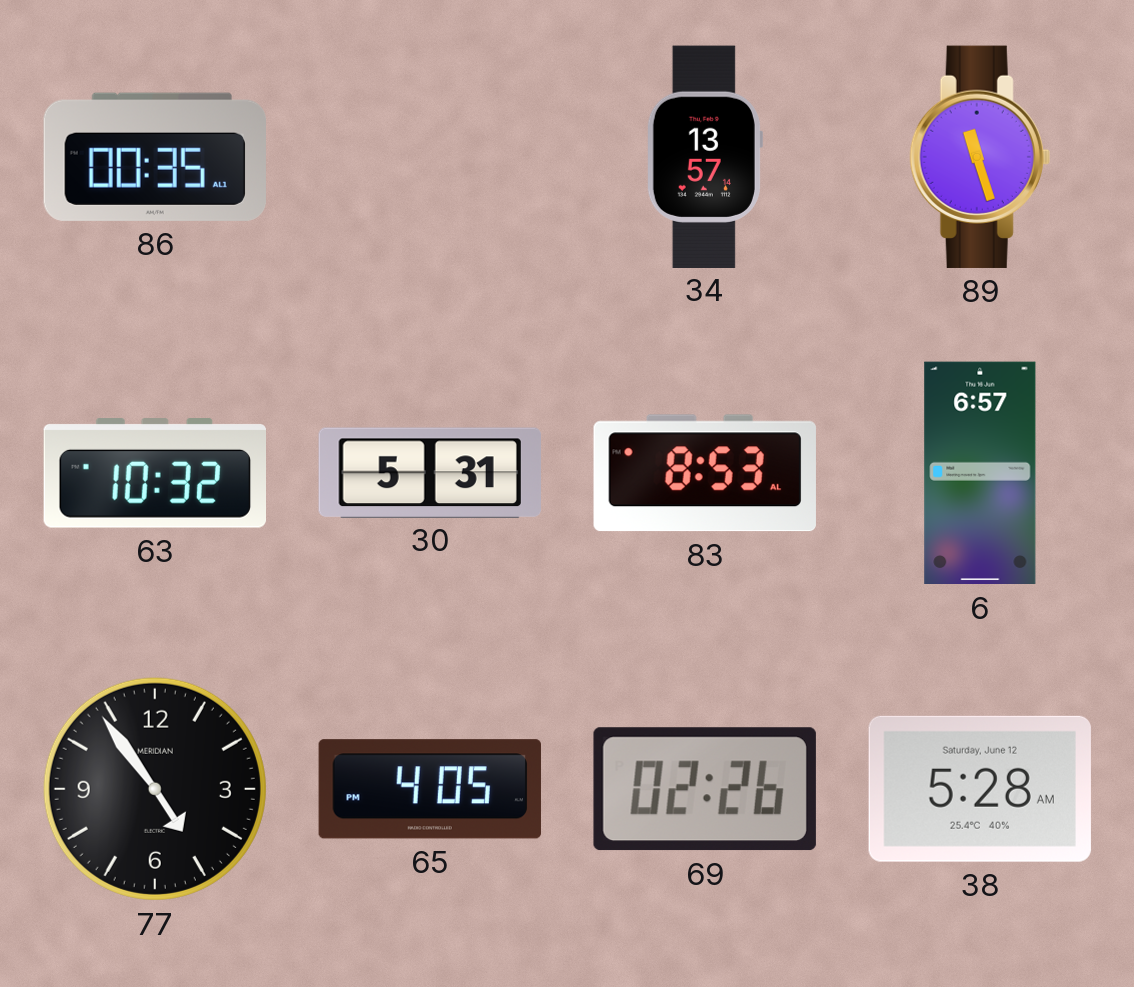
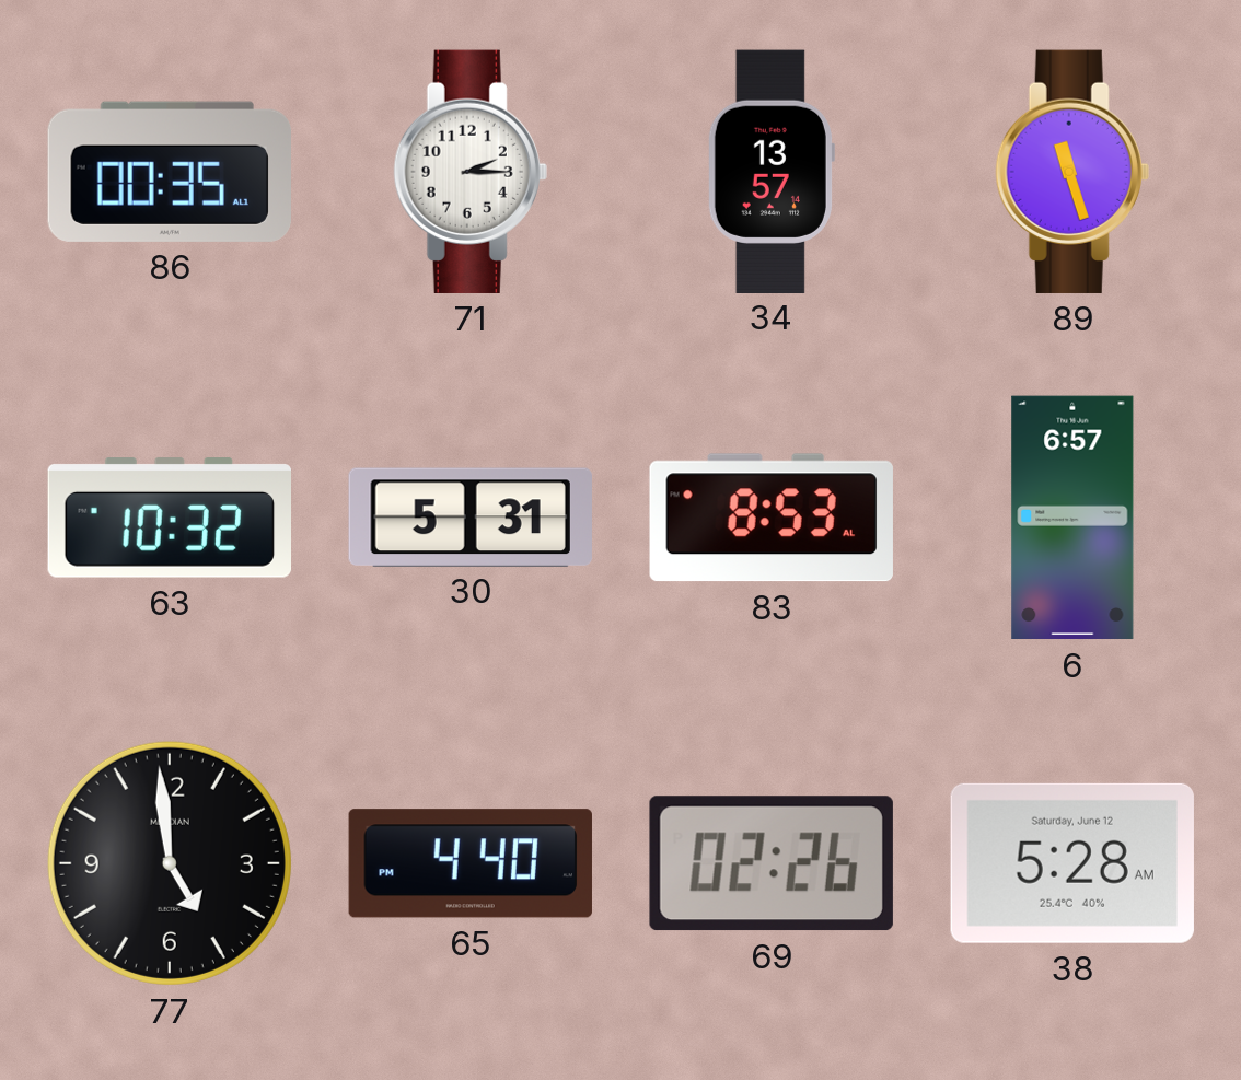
71: none -> 2:15 (471, 172)
77: 4:54 -> 4:59 (170, 863)
65: 4:05 -> 4:40 (471, 863)
